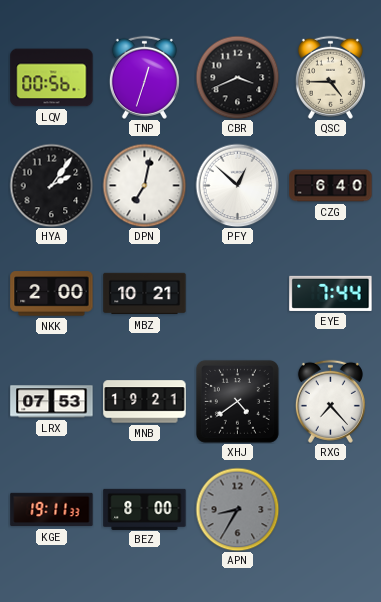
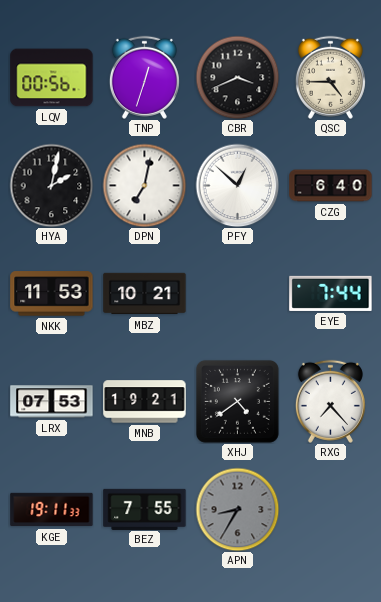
HYA: 2:06 -> 2:02 (51, 185)
NKK: 2:00 -> 11:53 (52, 294)
BEZ: 8:00 -> 7:55 (145, 509)
